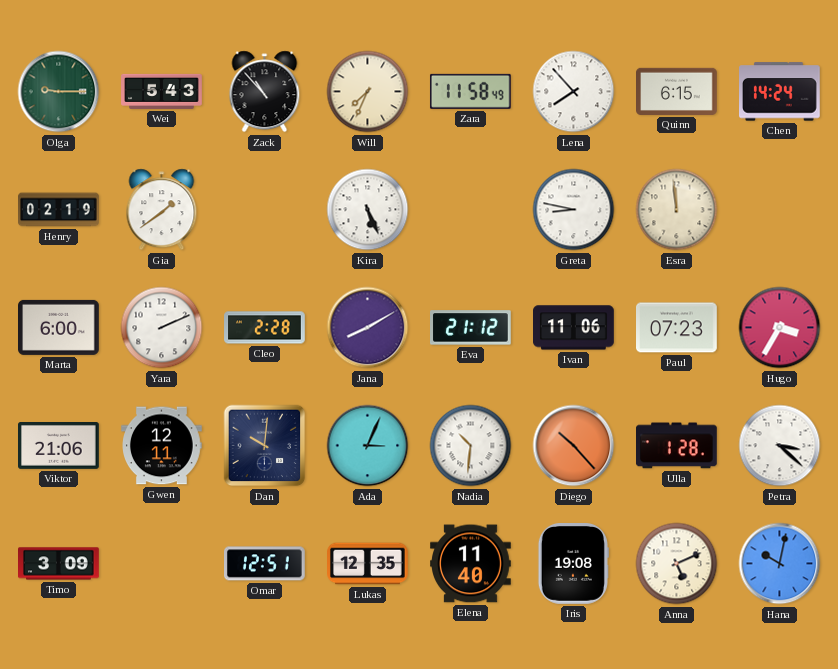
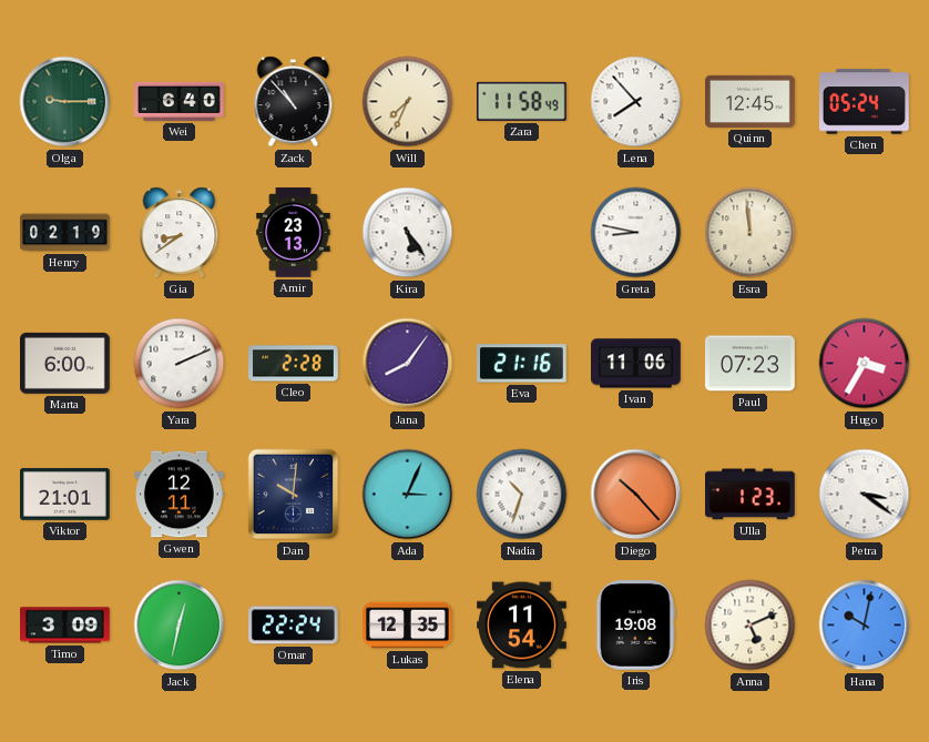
Wei: 5:43 -> 6:40 (180, 101)
Quinn: 6:15 -> 12:45 (751, 101)
Chen: 14:24 -> 05:24 (865, 102)
Gia: 1:39 -> 8:39 (180, 233)
Amir: none -> 23:13 (294, 233)
Kira: 5:26 -> 5:24 (408, 233)
Jana: 8:10 -> 8:06 (408, 364)
Eva: 21:12 -> 21:16 (522, 364)
Viktor: 21:06 -> 21:01 (65, 495)
Nadia: 10:31 -> 10:33 (522, 495)
Ulla: 1:28 -> 1:23 (751, 495)
Petra: 3:22 -> 3:21 (865, 495)
Jack: none -> 12:32 (180, 626)
Omar: 12:51 -> 22:24 (294, 626)
Elena: 11:40 -> 11:54 (522, 626)
